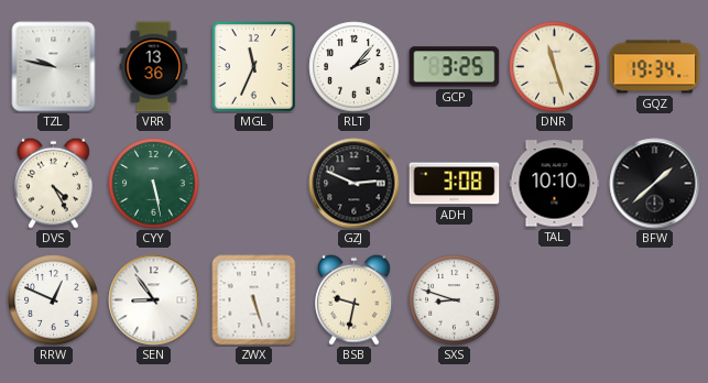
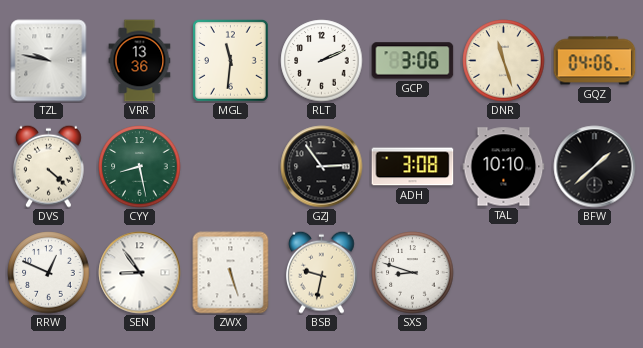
MGL: 11:34 -> 11:31 (230, 60)
RLT: 2:07 -> 2:11 (322, 61)
GCP: 3:25 -> 3:06 (413, 61)
GQZ: 19:34 -> 04:06 (595, 61)
DVS: 4:25 -> 4:22 (49, 166)
CYY: 5:28 -> 8:28 (140, 167)
GZJ: 2:49 -> 2:54 (322, 167)
